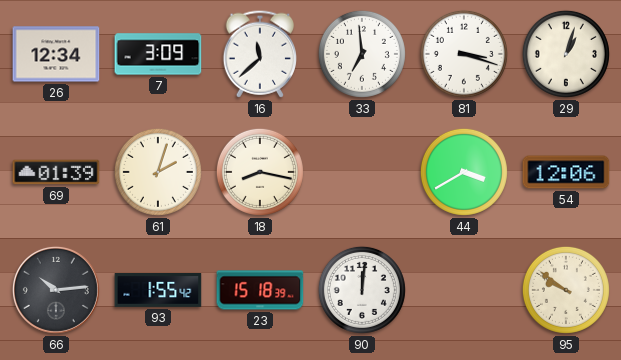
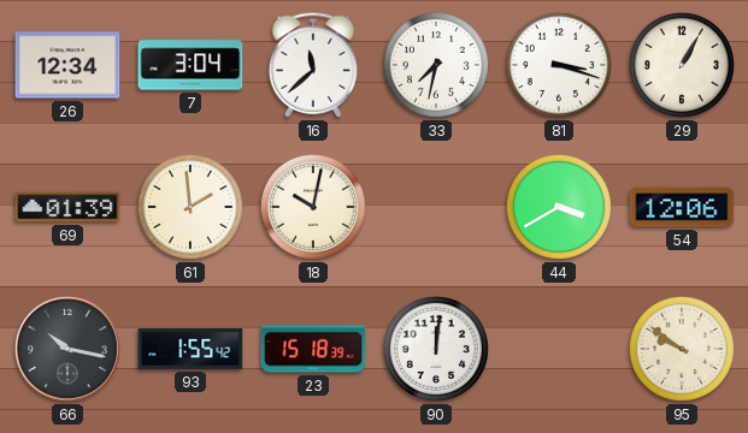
7: 3:09 -> 3:04 (190, 65)
33: 6:59 -> 7:32 (436, 65)
29: 1:03 -> 1:05 (682, 65)
61: 2:03 -> 1:59 (190, 207)
18: 8:17 -> 10:02 (313, 207)
66: 10:14 -> 10:17 (67, 349)
